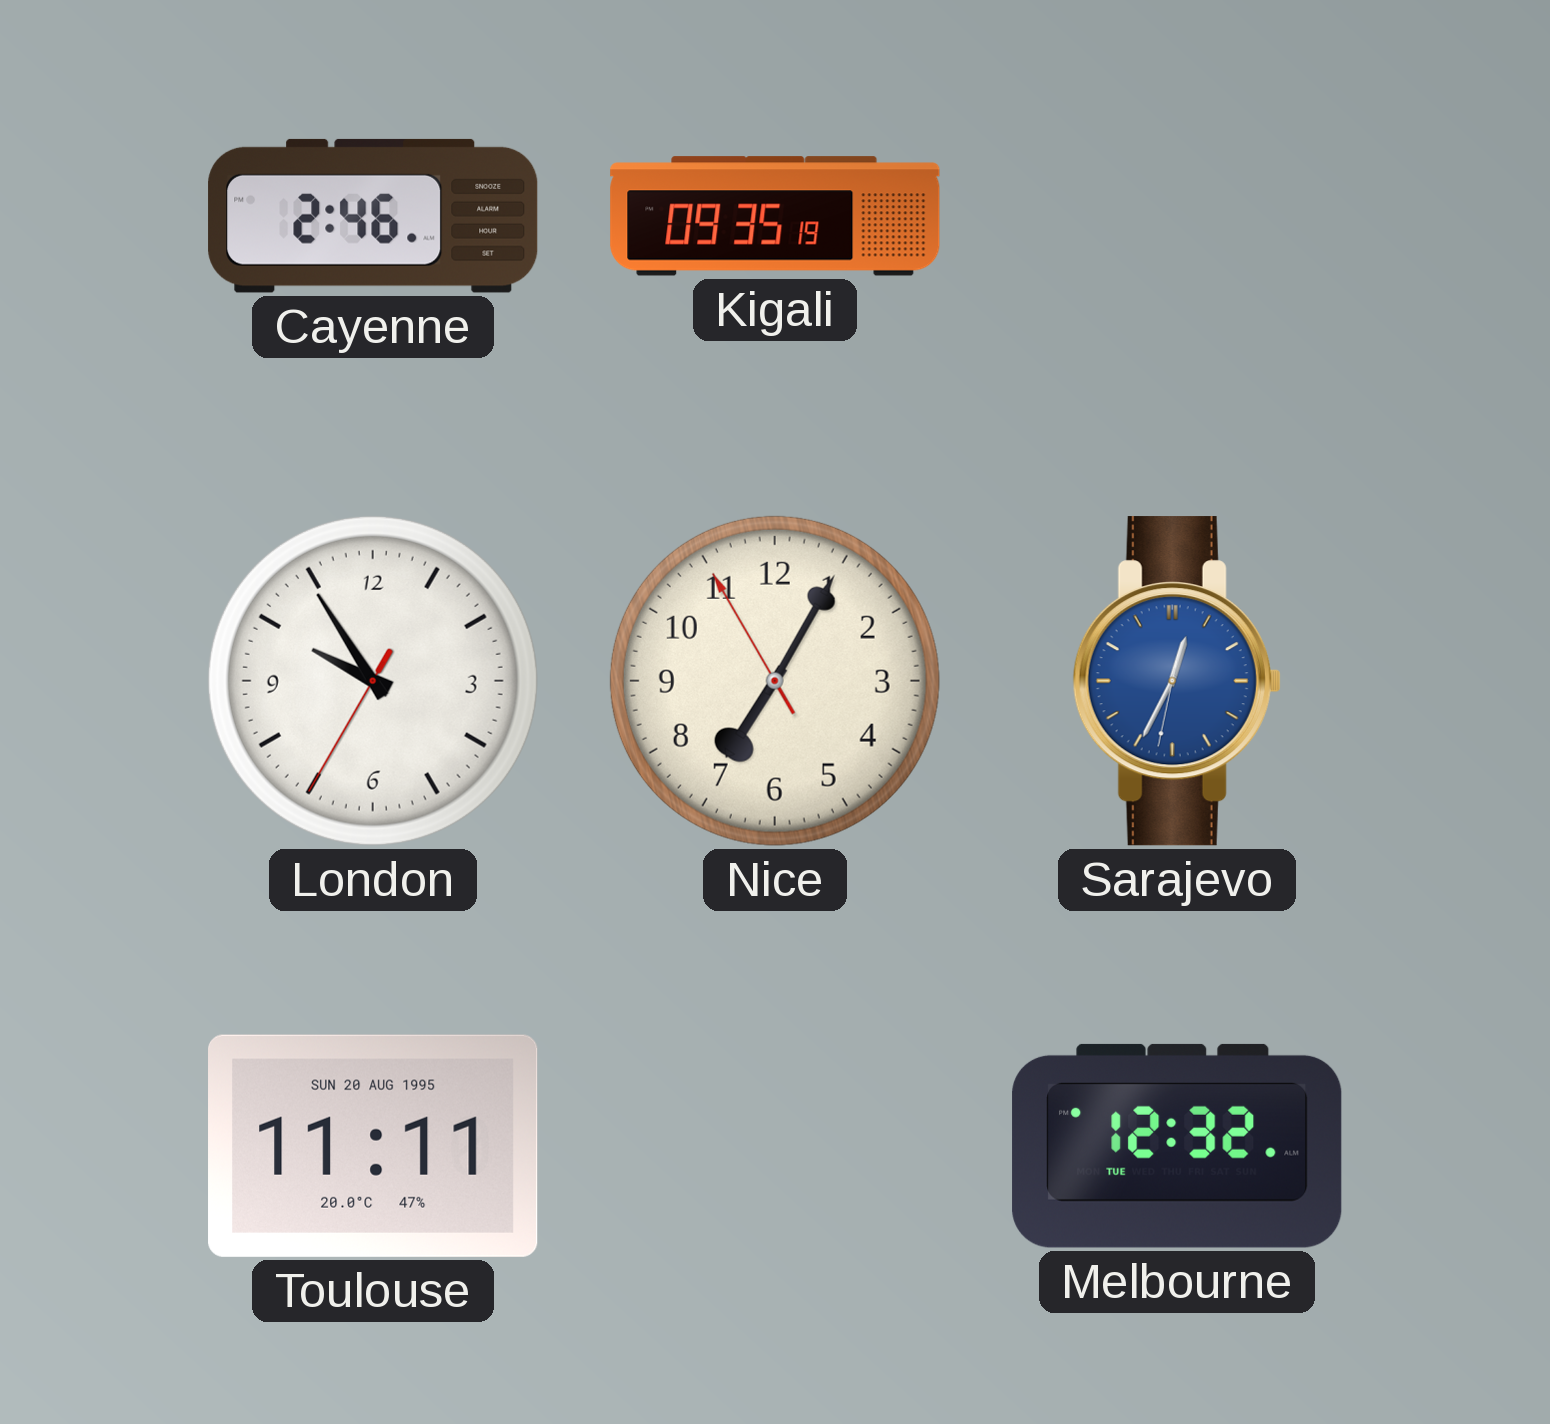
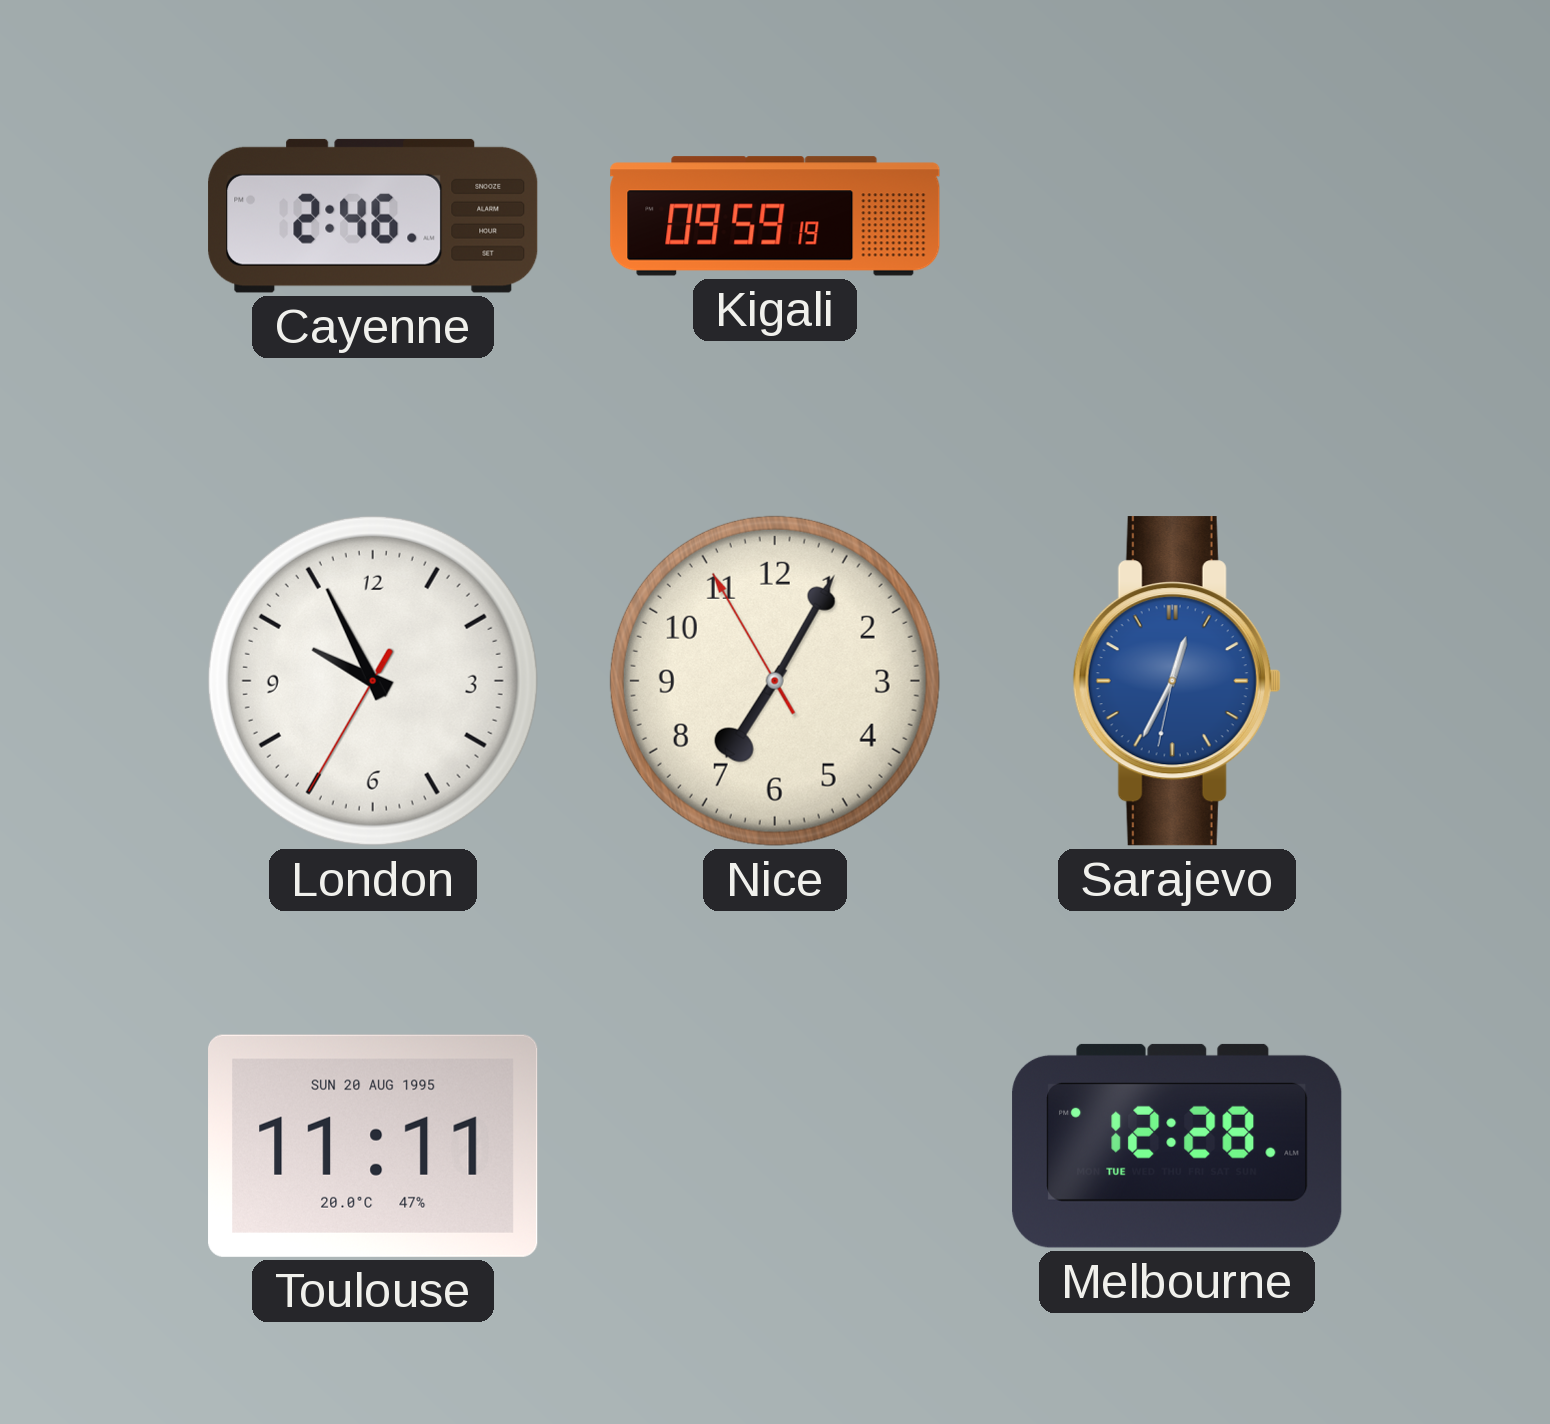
Kigali: 09:35 -> 09:59 (775, 216)
London: 9:54 -> 9:55 (373, 681)
Melbourne: 12:32 -> 12:28 (1177, 1146)
